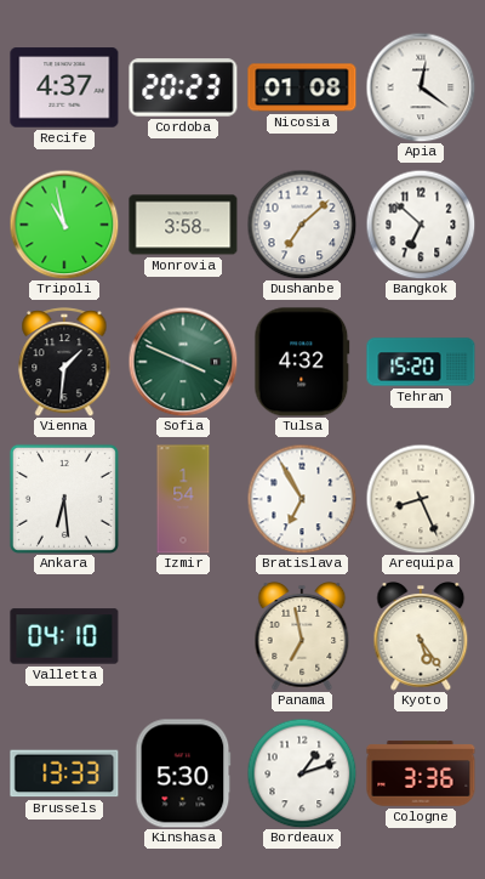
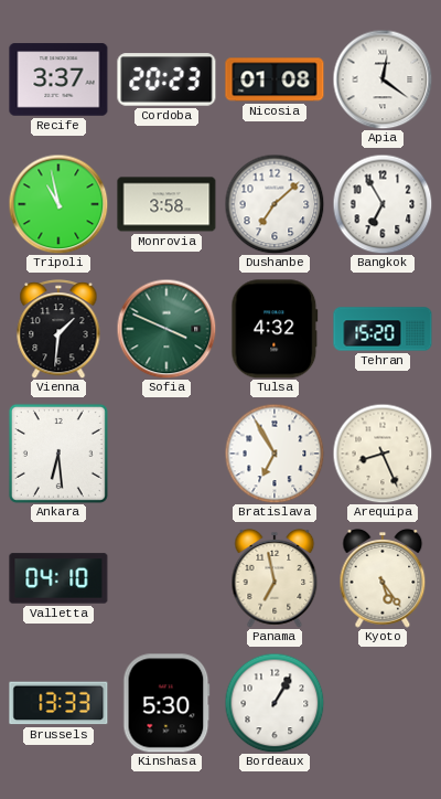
Recife: 4:37 -> 3:37 (58, 79)
Bangkok: 6:52 -> 6:55 (383, 204)
Izmir: 1:54 -> none (183, 499)
Bordeaux: 1:12 -> 1:05 (275, 703)
Cologne: 3:36 -> none (421, 773)
